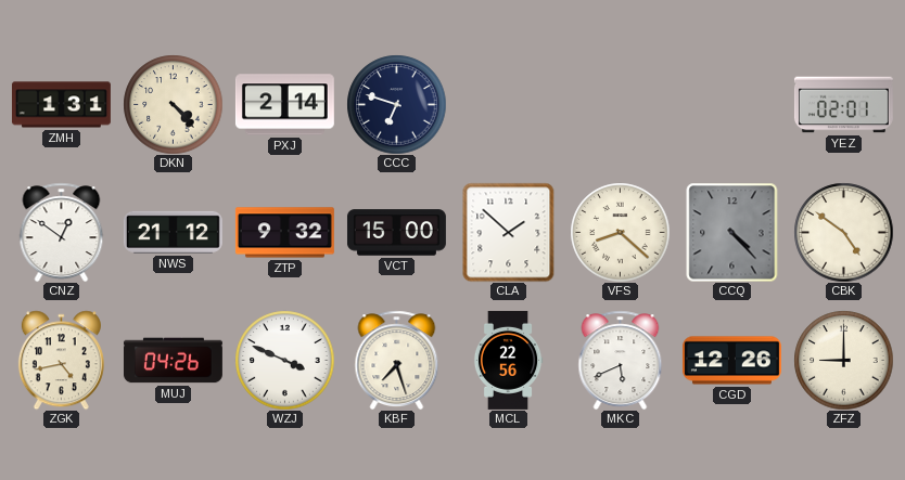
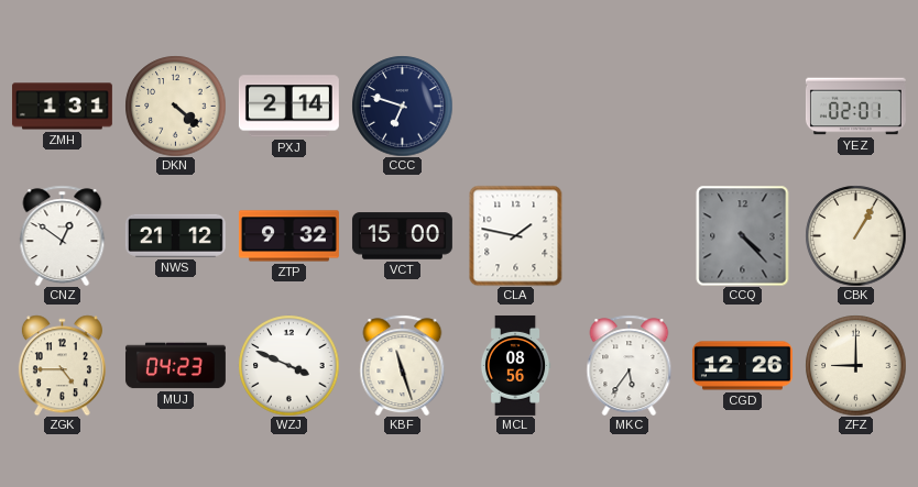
DKN: 4:23 -> 4:22 (175, 106)
CLA: 1:52 -> 1:47 (516, 235)
VFS: 8:22 -> none (620, 232)
CBK: 4:51 -> 1:05 (855, 235)
ZGK: 4:43 -> 4:45 (62, 365)
MUJ: 04:26 -> 04:23 (175, 366)
KBF: 7:27 -> 11:27 (403, 365)
MCL: 22:56 -> 08:56 (515, 365)
MKC: 5:41 -> 5:36 (630, 365)
